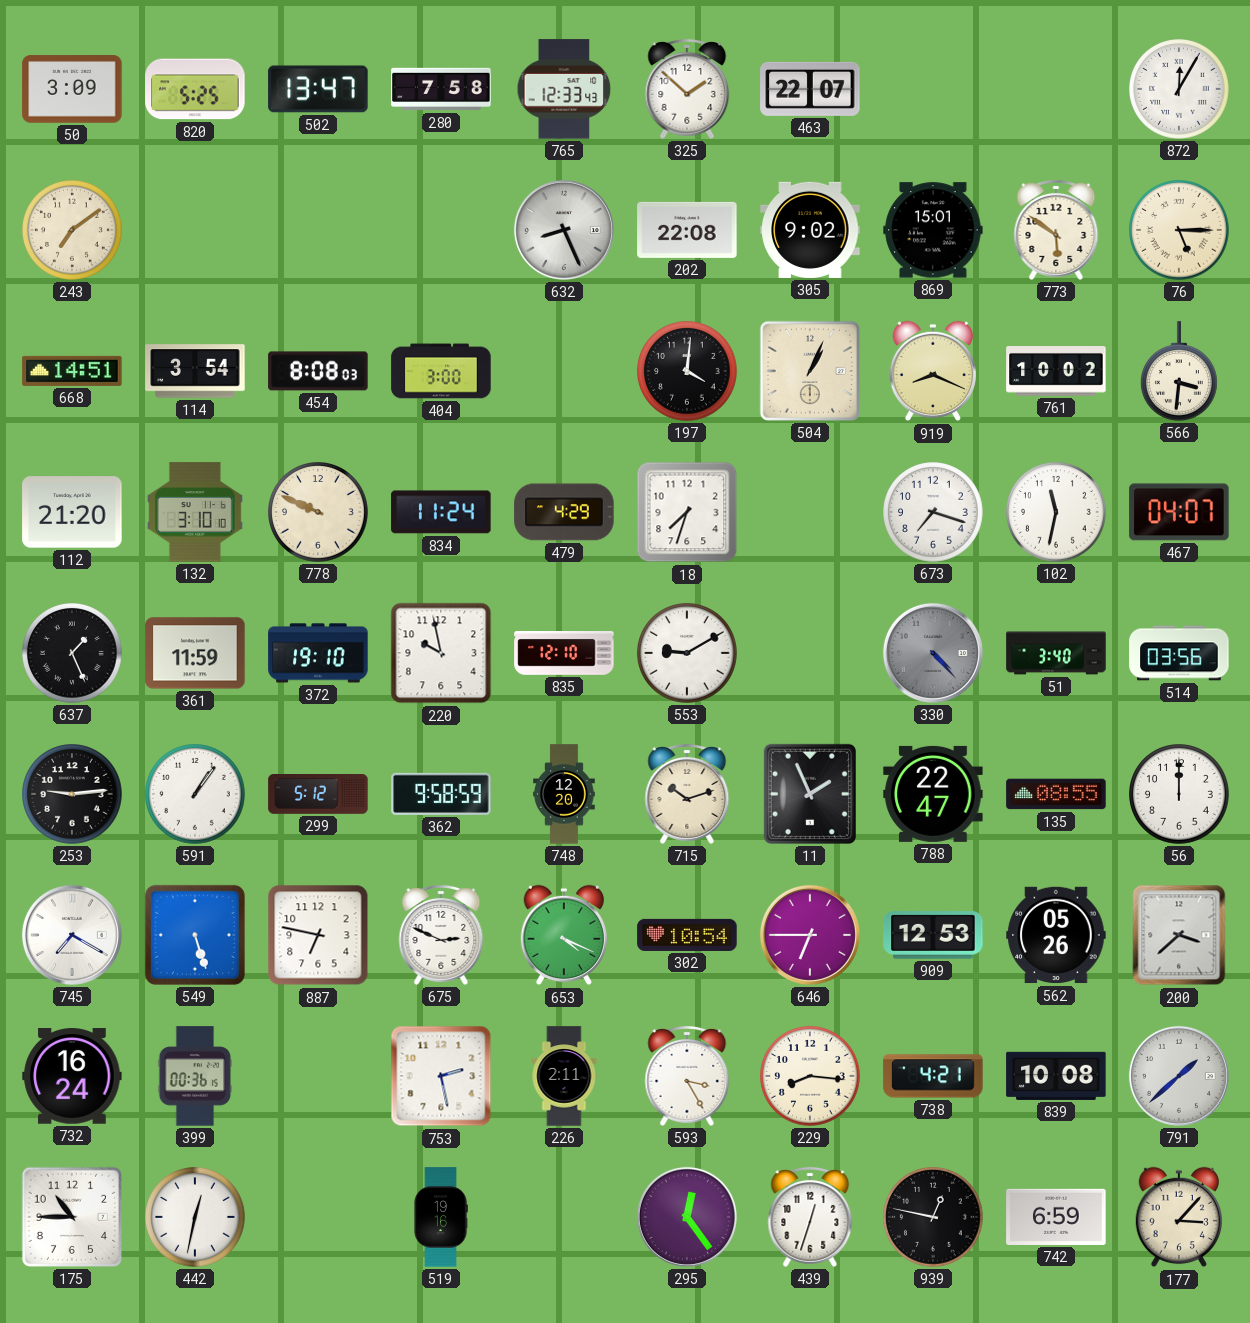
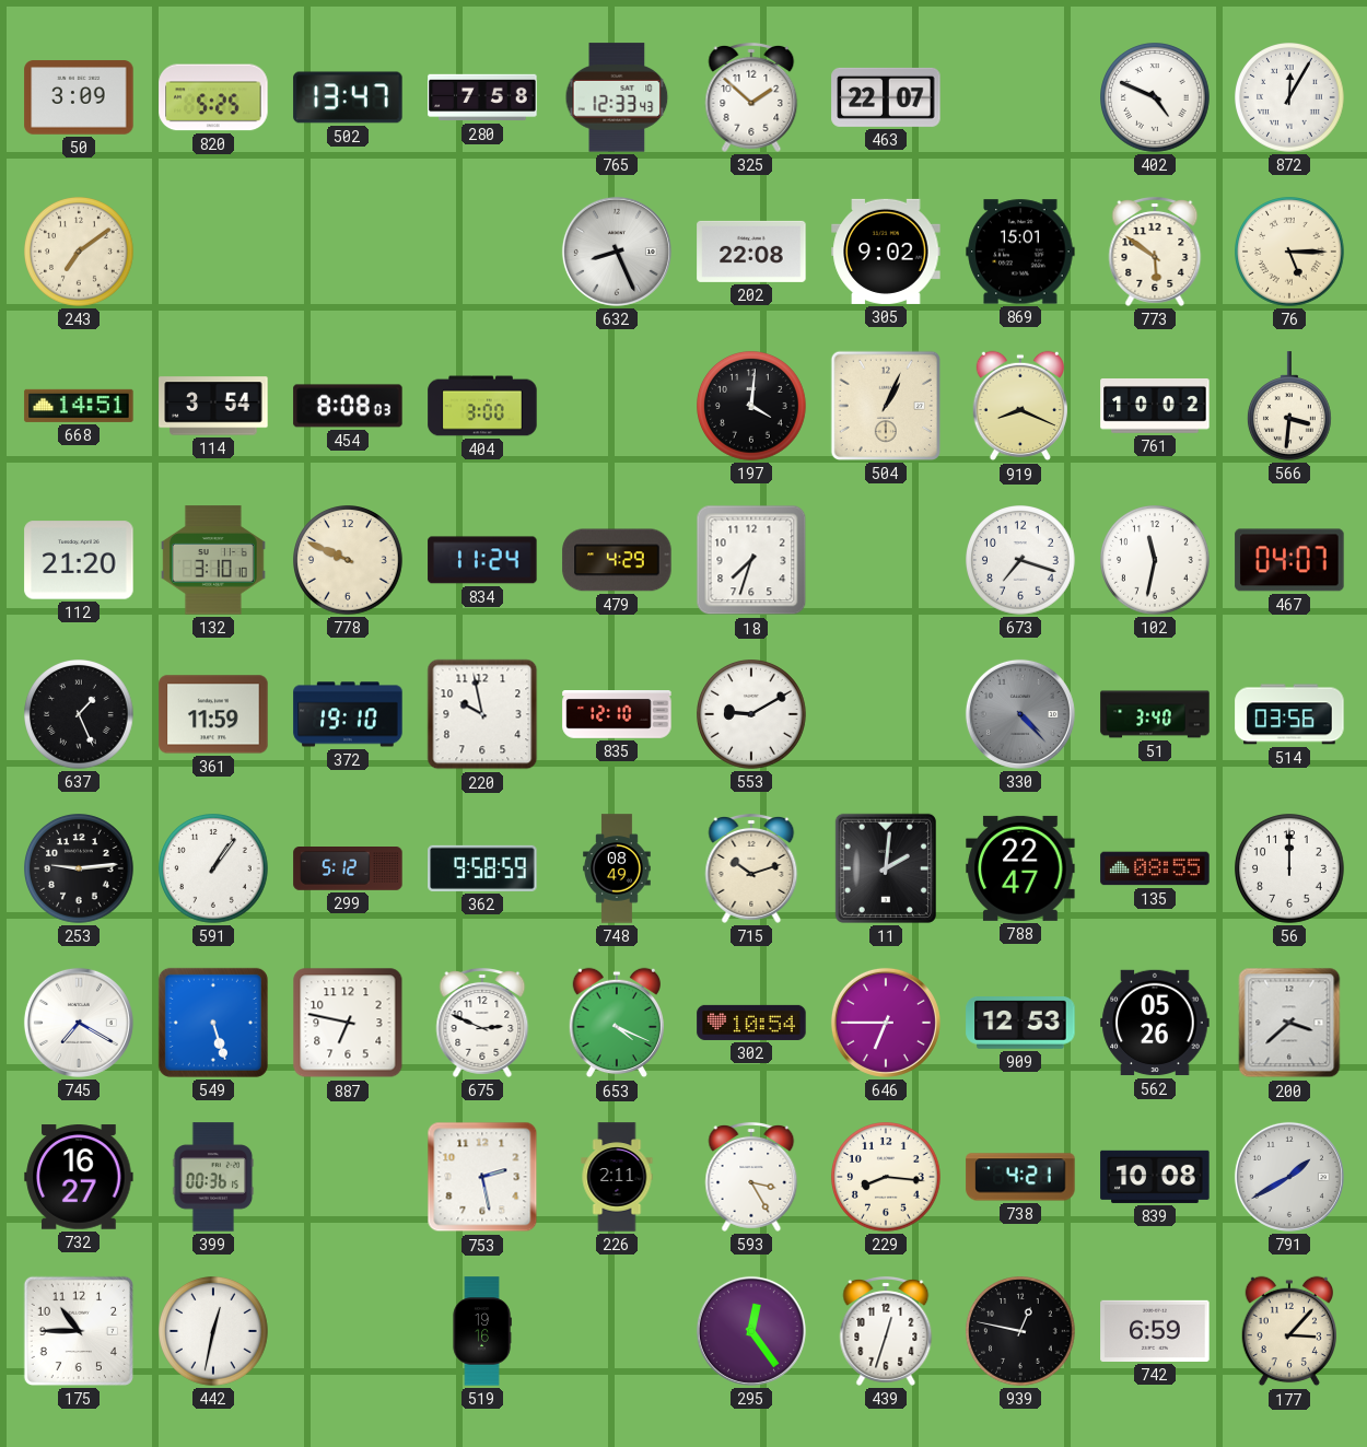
402: none -> 4:49 (1156, 98)
748: 12:20 -> 08:49 (617, 868)
11: 1:56 -> 2:01 (886, 868)
732: 16:24 -> 16:27 (79, 1177)
791: 1:38 -> 1:40 (1289, 1177)
